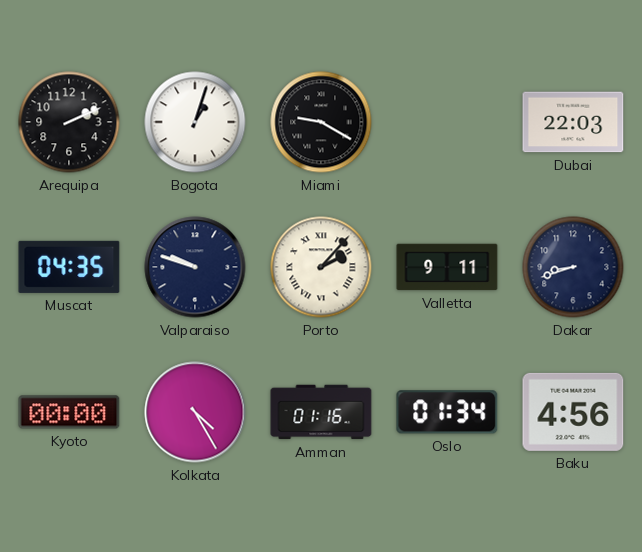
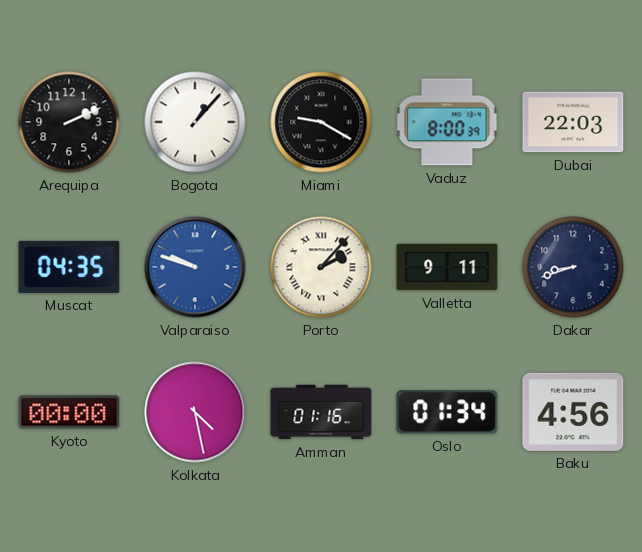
Bogota: 1:03 -> 1:07 (195, 122)
Vaduz: none -> 8:00 (447, 122)
Valparaiso dial: navy -> blue (195, 267)
Kolkata: 4:25 -> 4:28 (195, 412)
